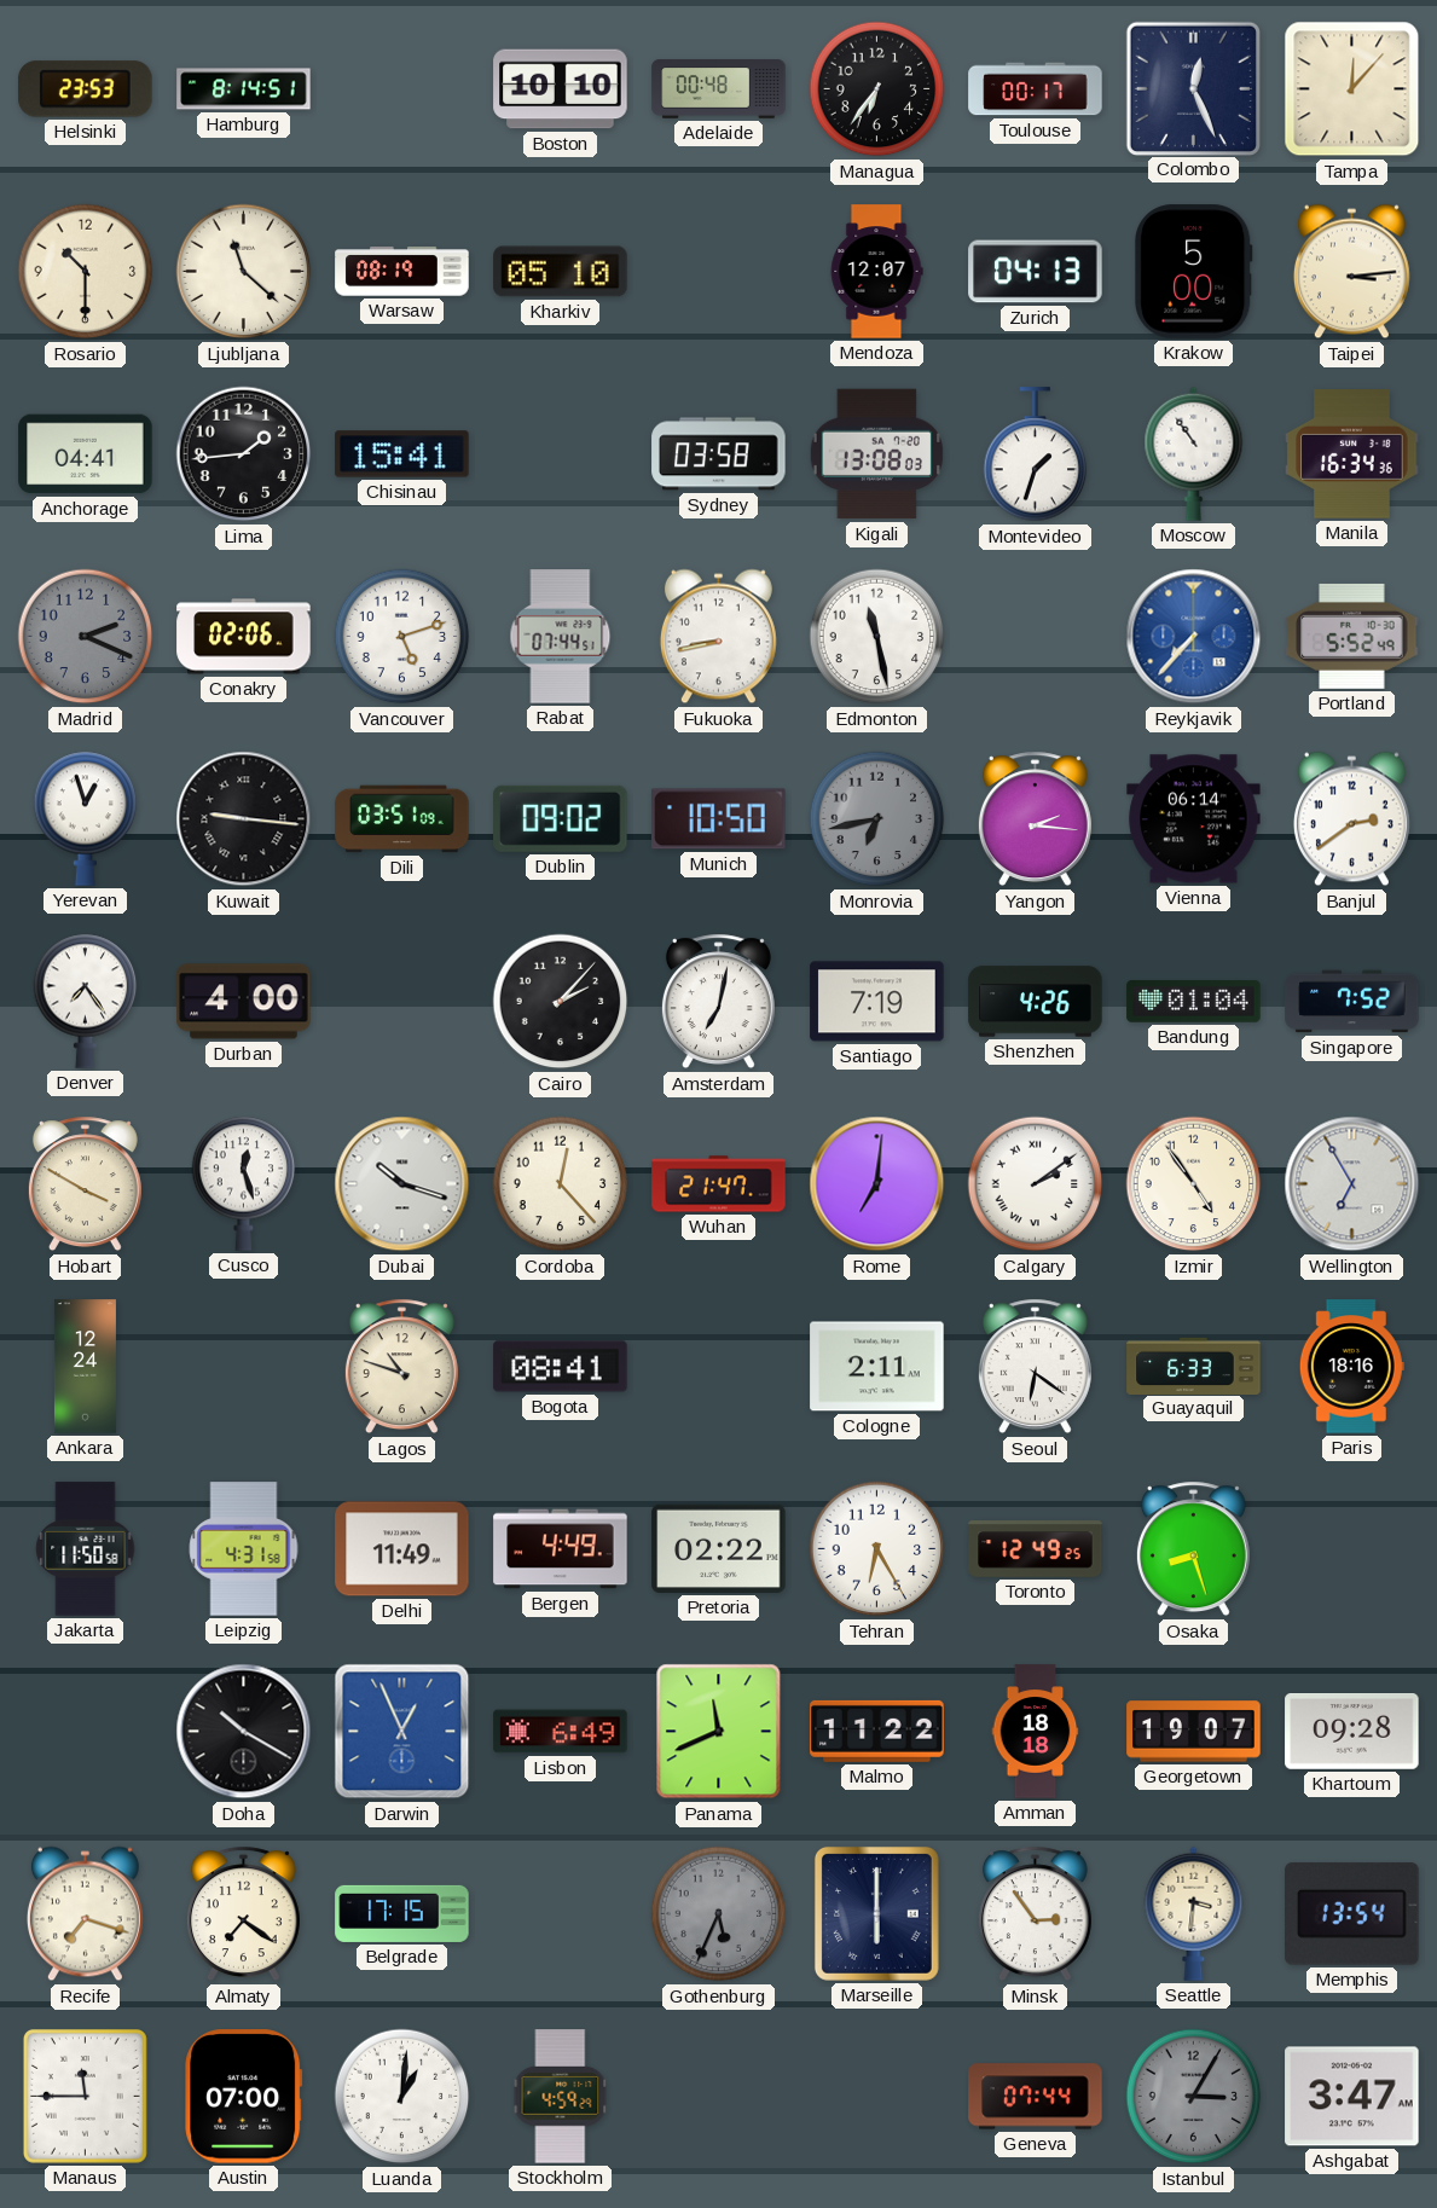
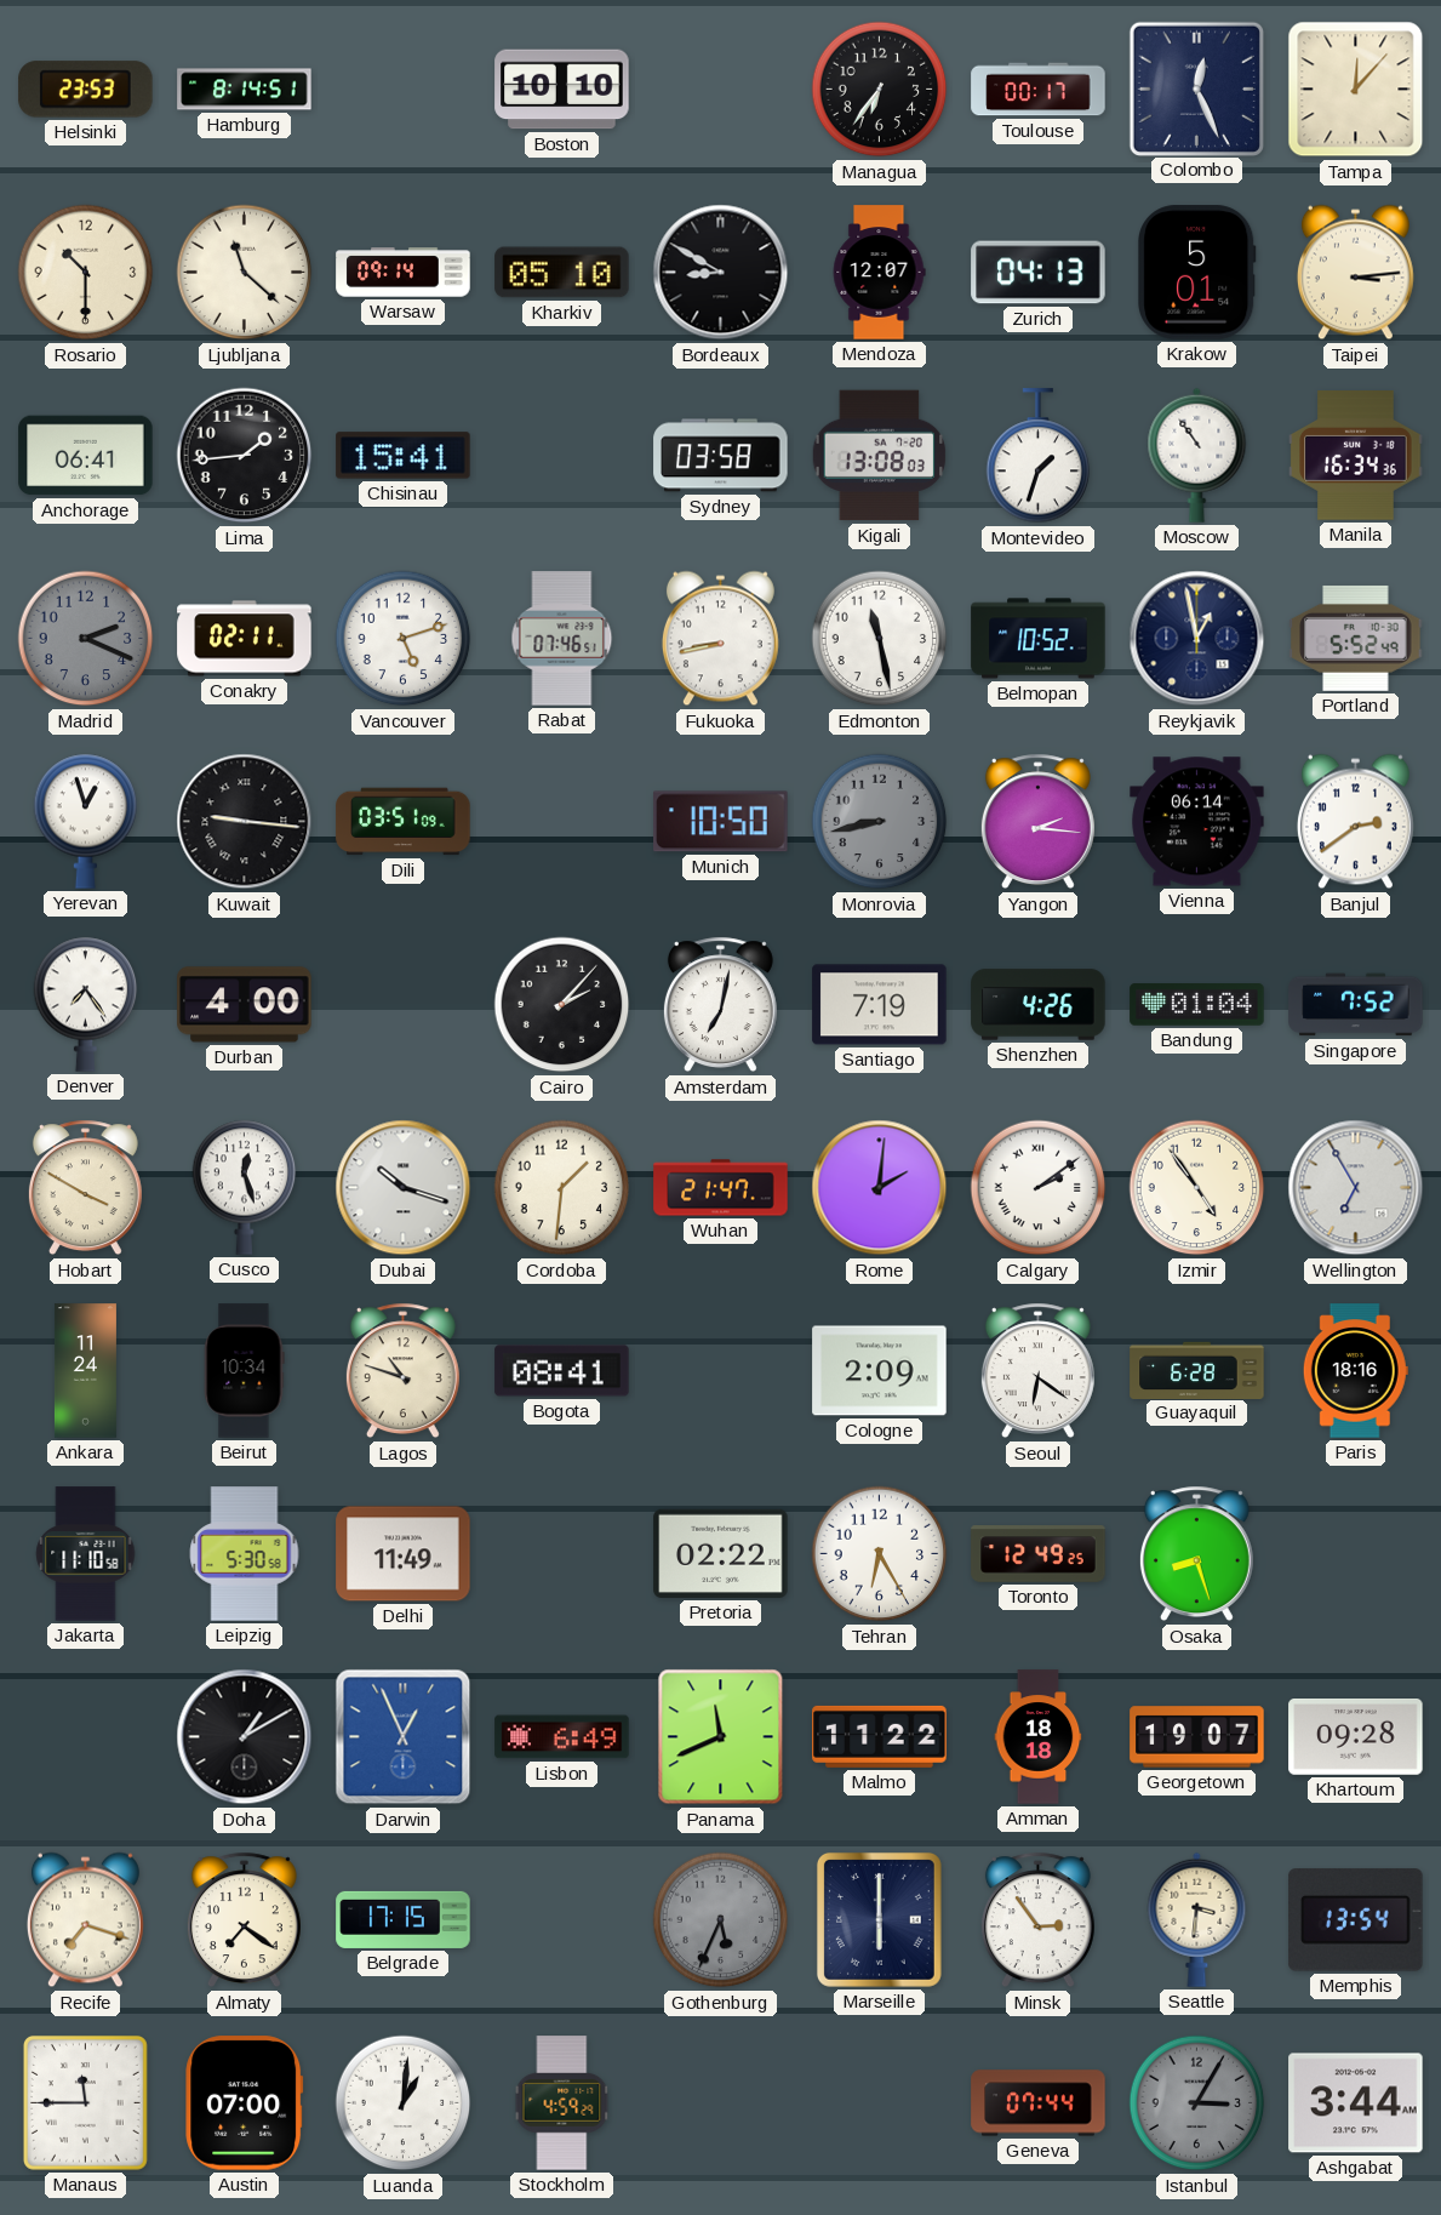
Adelaide: 00:48 -> none (719, 89)
Warsaw: 08:19 -> 09:14 (404, 273)
Bordeaux: none -> 8:50 (721, 273)
Krakow: 5:00 -> 5:01 (1197, 273)
Anchorage: 04:41 -> 06:41 (86, 456)
Conakry: 02:06 -> 02:11 (245, 639)
Rabat: 07:44 -> 07:46 (562, 639)
Belmopan: none -> 10:52 (1039, 639)
Reykjavik: 7:37 -> 12:58 (1197, 639)
Reykjavik dial: blue -> navy (1197, 639)
Dublin: 09:02 -> none (561, 818)
Monrovia: 6:43 -> 8:43 (880, 822)
Cordoba: 12:23 -> 1:31 (562, 1188)
Rome: 7:01 -> 2:01 (880, 1188)
Ankara: 12:24 -> 11:24 (85, 1371)
Beirut: none -> 10:34 (244, 1371)
Cologne: 2:11 -> 2:09 (880, 1371)
Guayaquil: 6:33 -> 6:28 (1197, 1370)
Jakarta: 11:50 -> 11:10 (86, 1554)
Leipzig: 4:31 -> 5:30 (245, 1554)
Bergen: 4:49 -> none (561, 1549)
Doha: 10:20 -> 1:10 (245, 1737)
Ashgabat: 3:47 -> 3:44 (1356, 2103)
